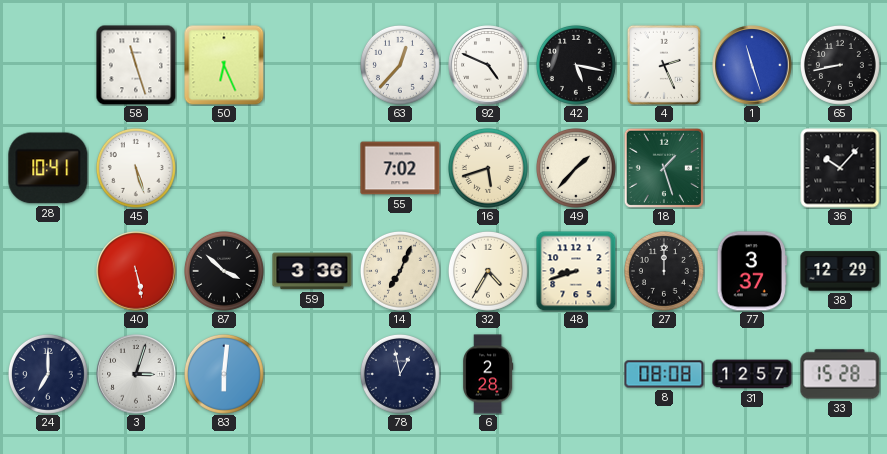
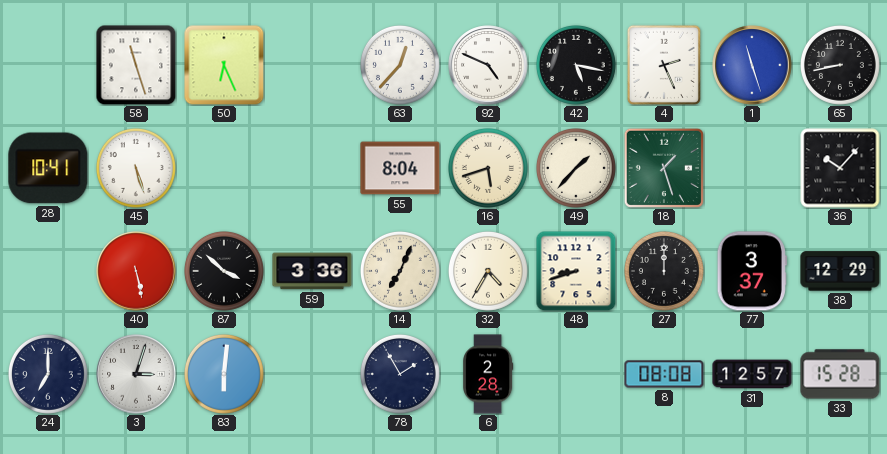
55: 7:02 -> 8:04 (400, 168)
78: 12:58 -> 1:55 (400, 374)
